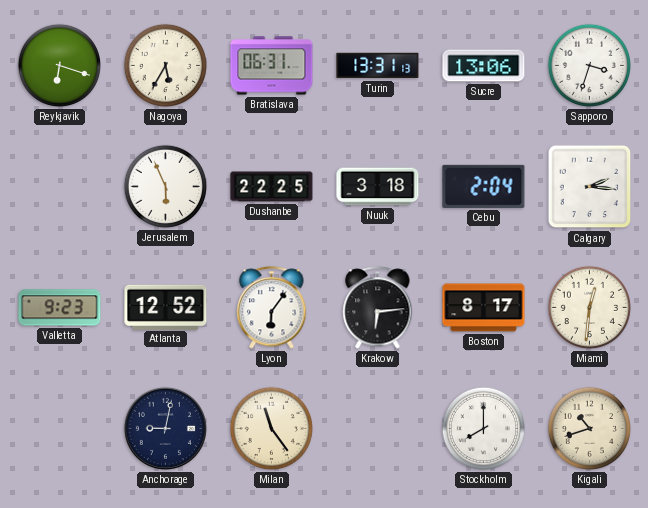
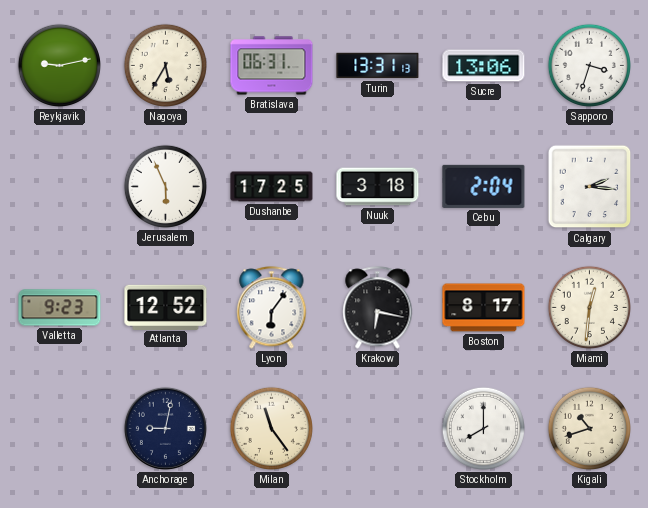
Reykjavik: 6:18 -> 9:13 (59, 65)
Dushanbe: 22:25 -> 17:25 (272, 187)
Krakow: 6:14 -> 6:17 (378, 308)
